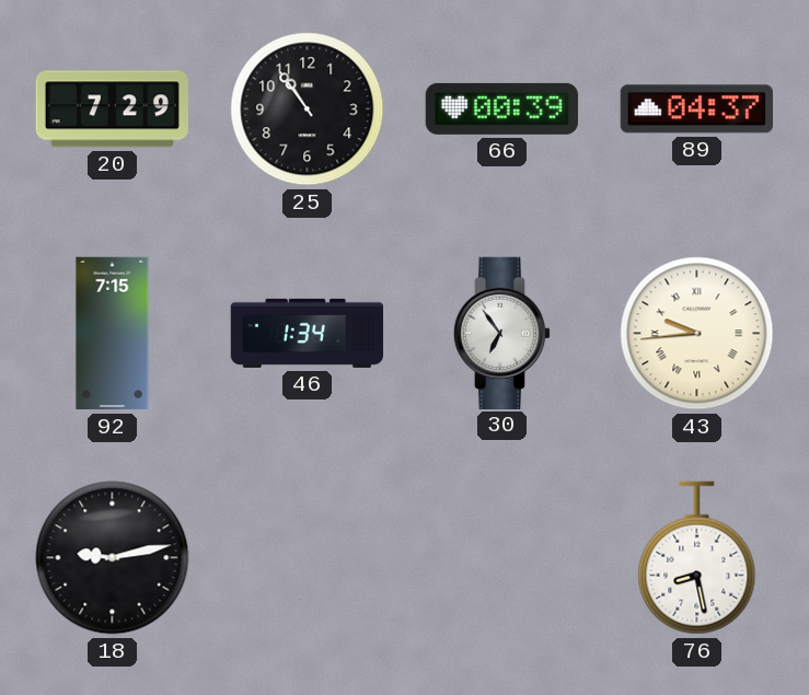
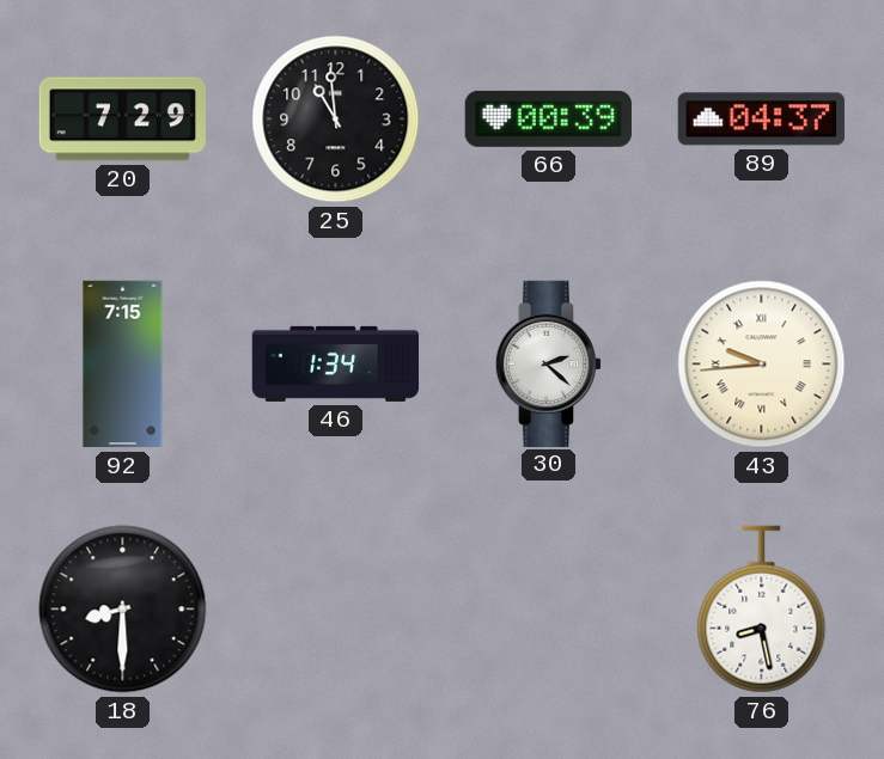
25: 10:54 -> 10:59 (336, 120)
30: 6:54 -> 2:22 (549, 363)
18: 9:13 -> 8:30 (123, 610)
